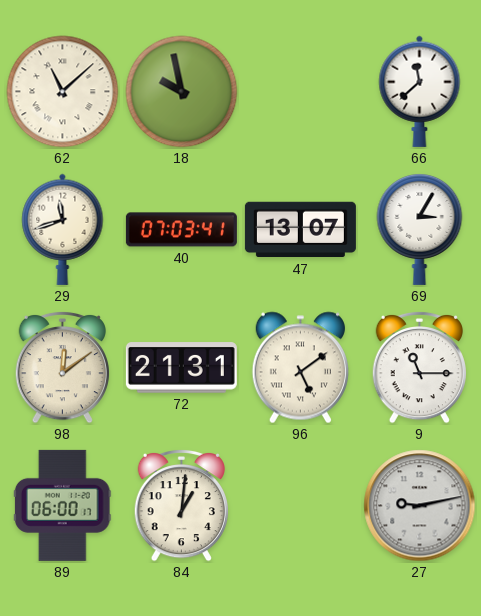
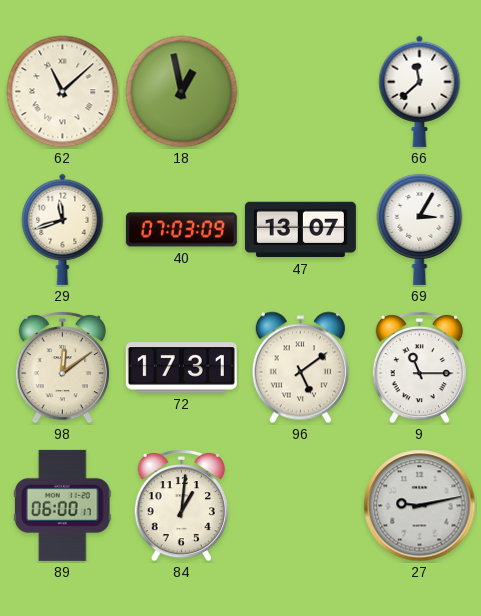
18: 9:58 -> 12:58 (182, 92)
40: 07:03:41 -> 07:03:09 (181, 230)
72: 21:31 -> 17:31 (181, 368)
